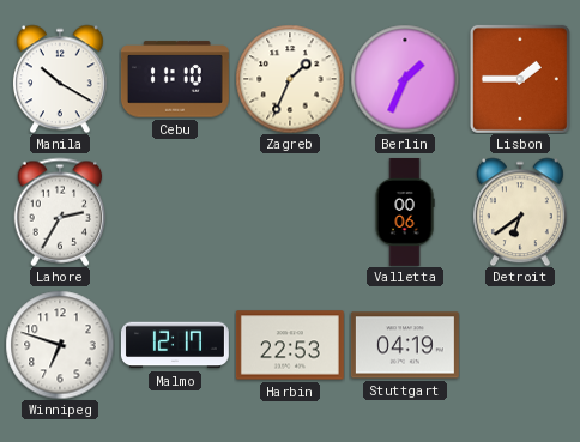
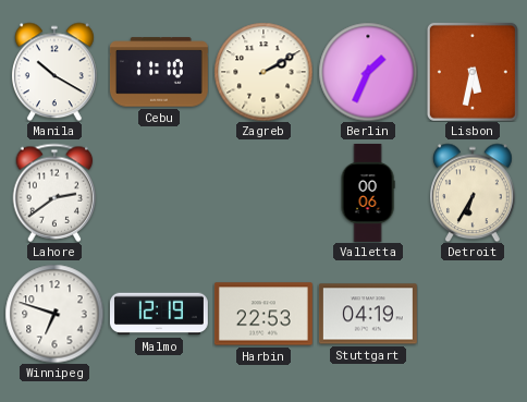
Zagreb: 1:34 -> 2:10 (263, 72)
Lisbon: 1:45 -> 5:32 (473, 72)
Lahore: 2:35 -> 2:39 (54, 193)
Detroit: 6:39 -> 6:35 (473, 193)
Malmo: 12:17 -> 12:19 (159, 314)
